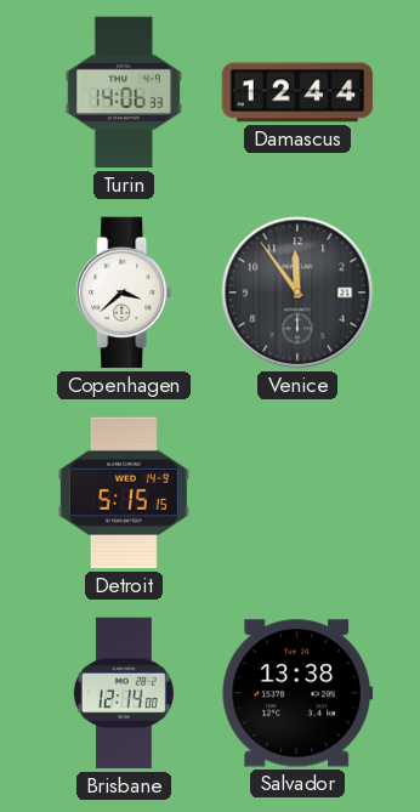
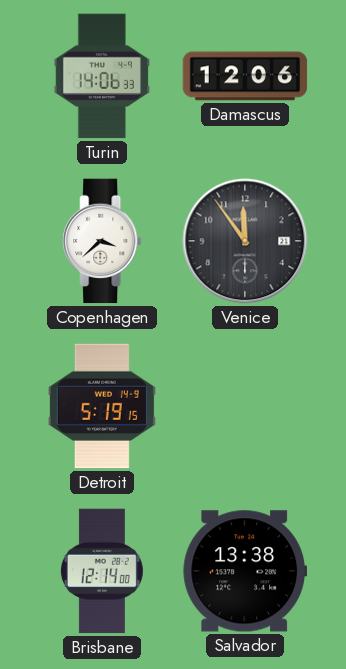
Damascus: 12:44 -> 12:06 (245, 76)
Detroit: 5:15 -> 5:19 (102, 406)
